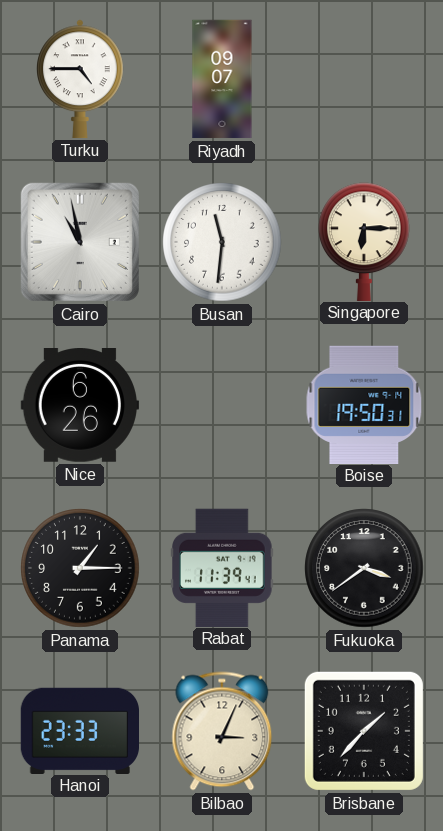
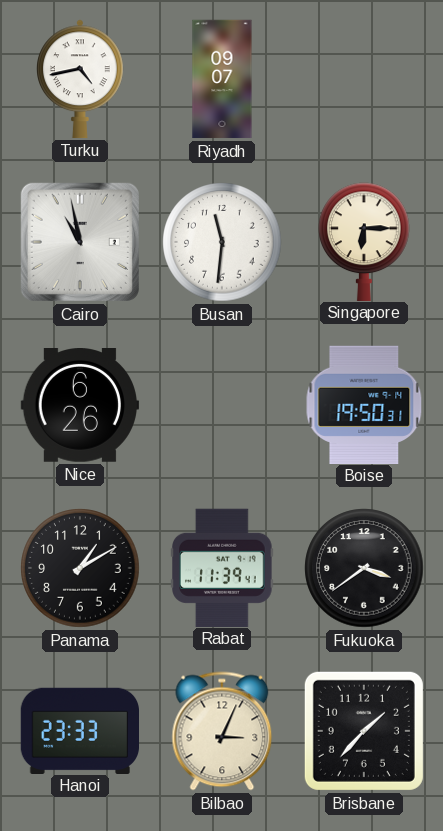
Turku: 4:45 -> 4:43 (81, 79)
Panama: 1:15 -> 1:10 (80, 568)
